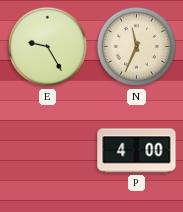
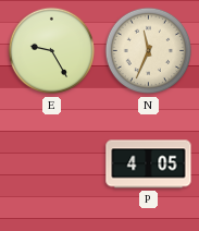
P: 4:00 -> 4:05 (149, 165)
